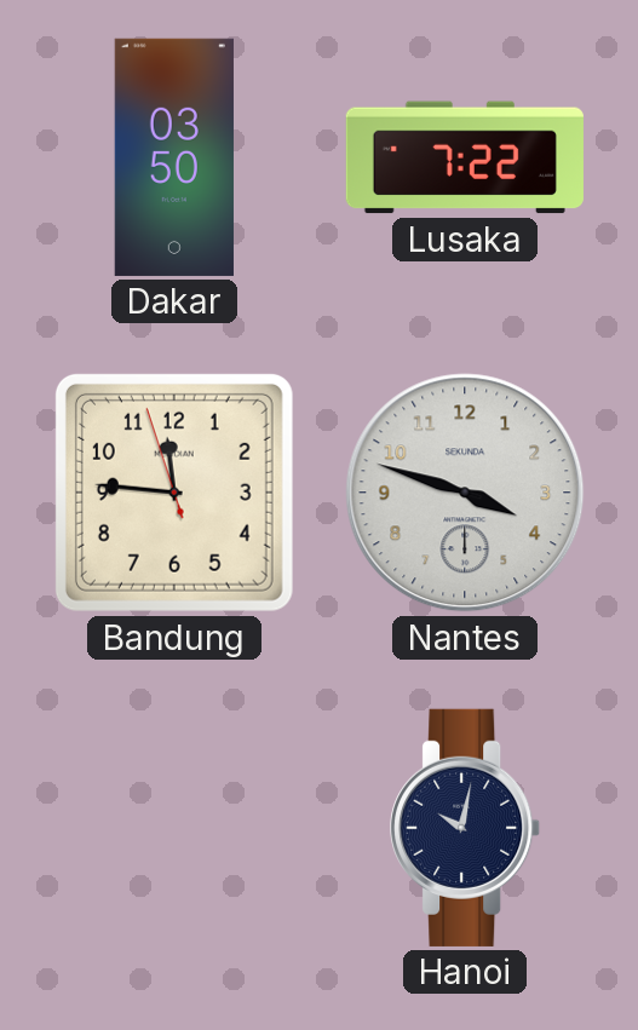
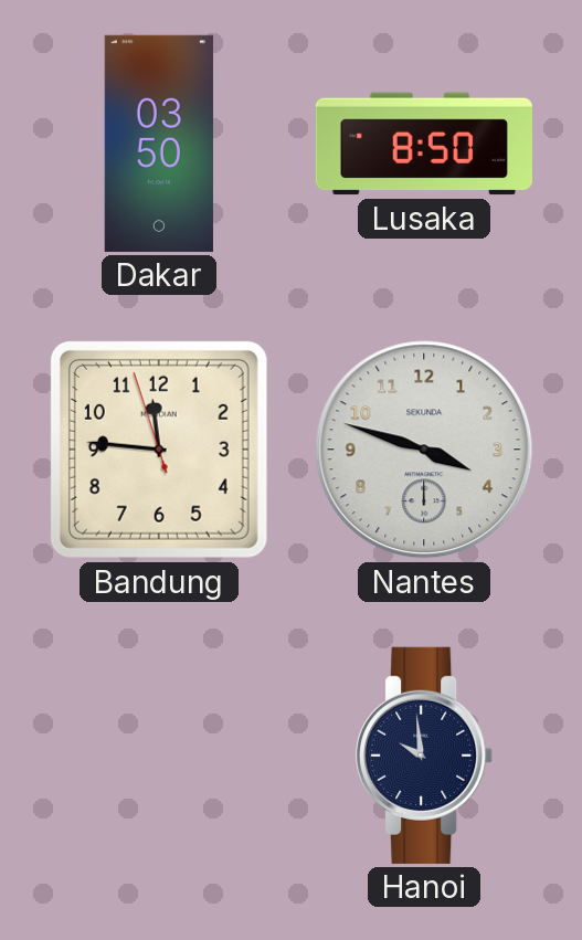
Lusaka: 7:22 -> 8:50 (424, 144)
Hanoi: 10:02 -> 9:59 (425, 756)
